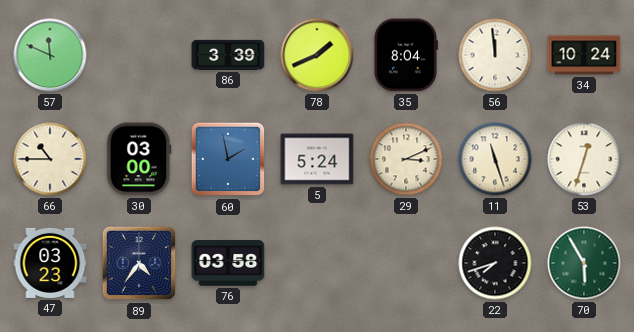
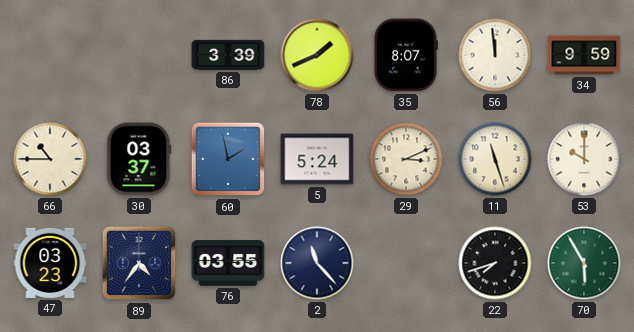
57: 11:49 -> none (50, 55)
35: 8:04 -> 8:07 (405, 55)
34: 10:24 -> 9:59 (584, 55)
30: 03:00 -> 03:37 (139, 159)
53: 12:33 -> 10:00 (584, 159)
76: 03:58 -> 03:55 (228, 263)
2: none -> 11:23 (317, 263)
